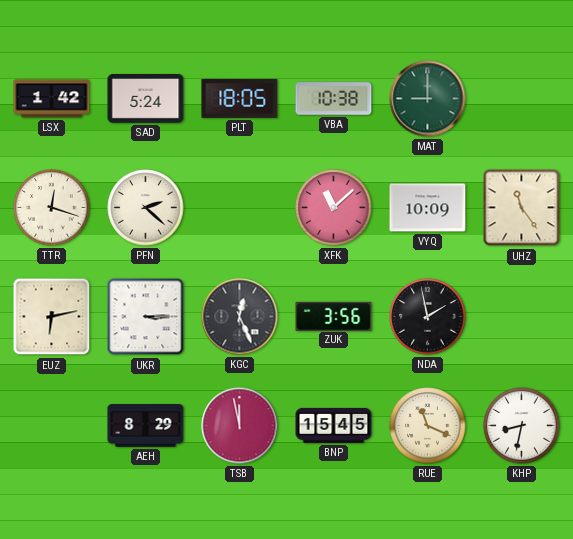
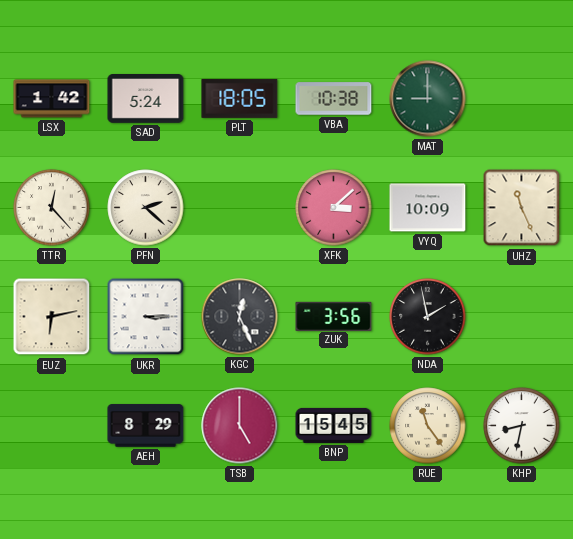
TTR: 12:18 -> 12:23 (52, 208)
XFK: 11:08 -> 3:08 (334, 208)
UHZ: 11:24 -> 11:26 (522, 208)
TSB: 11:58 -> 5:00 (240, 426)
RUE: 11:19 -> 11:24 (428, 426)
